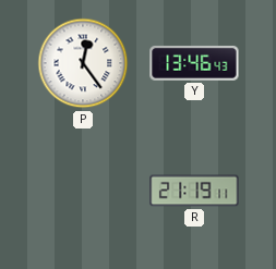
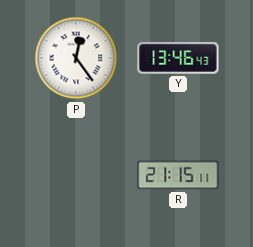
R: 21:19 -> 21:15 (178, 175)
